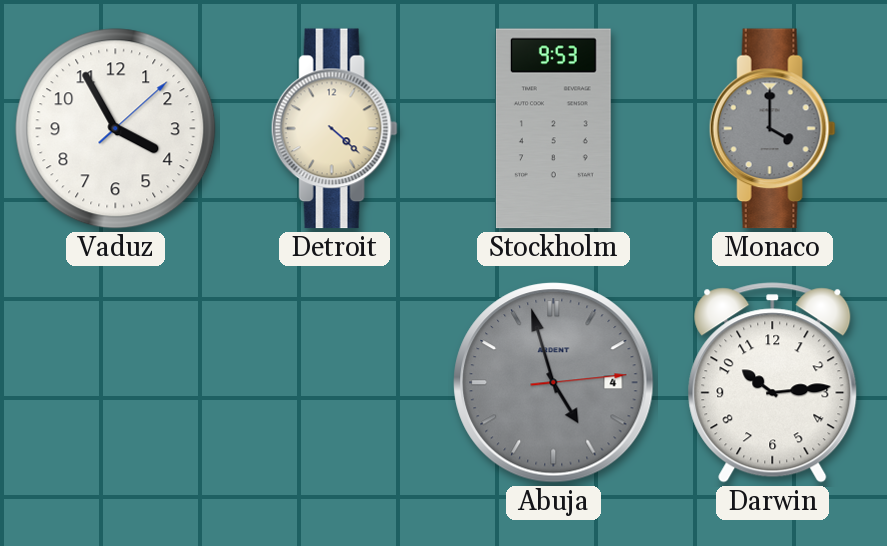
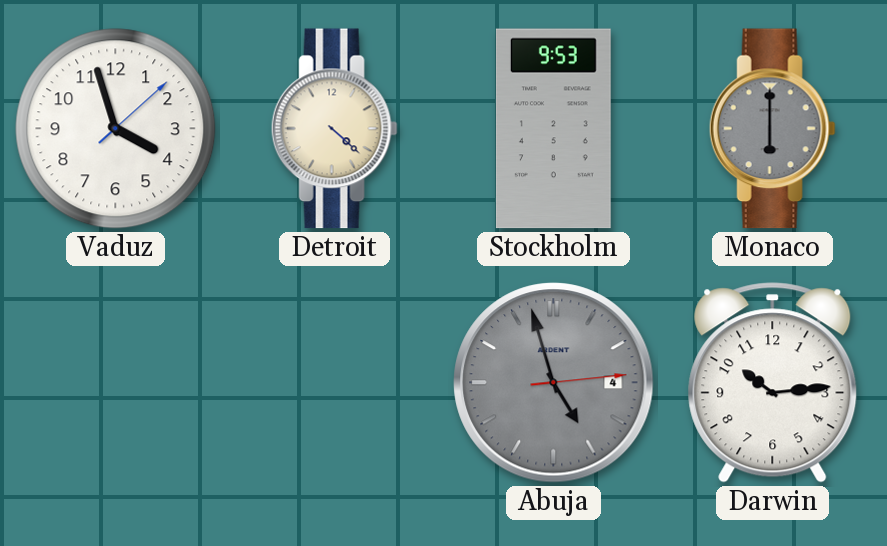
Vaduz: 3:55 -> 3:57 (116, 129)
Monaco: 4:00 -> 6:00 (772, 129)
